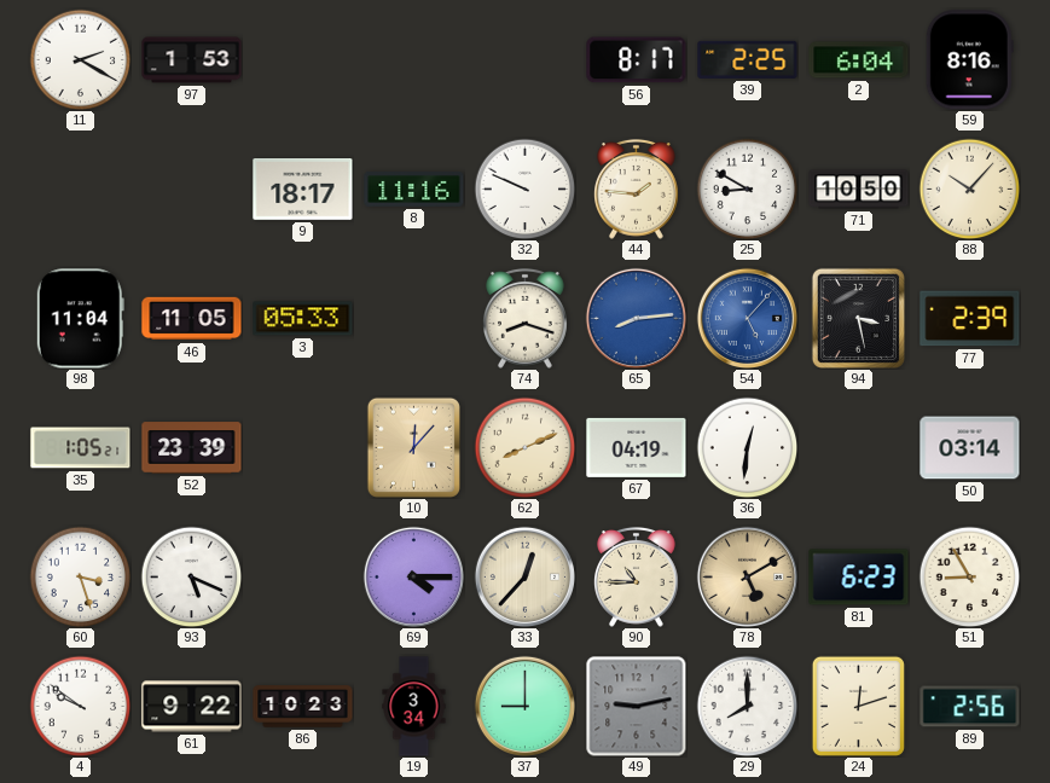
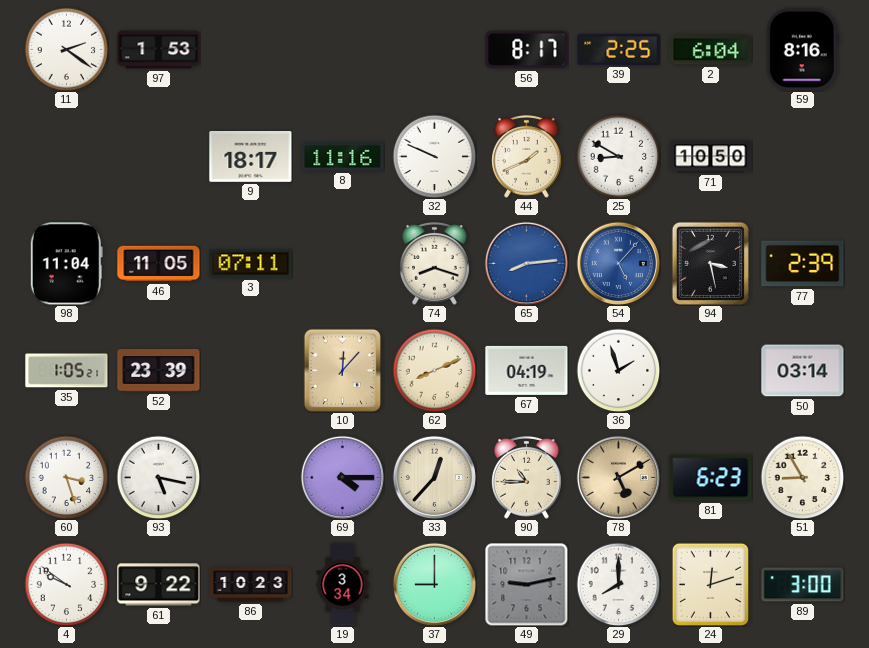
11: 2:20 -> 2:21 (66, 49)
44: 1:46 -> 1:41 (527, 156)
88: 10:07 -> none (969, 188)
3: 05:33 -> 07:11 (251, 264)
36: 12:31 -> 1:57 (618, 370)
93: 5:19 -> 5:17 (158, 477)
89: 2:56 -> 3:00 (803, 585)
